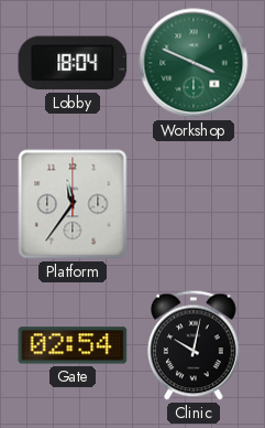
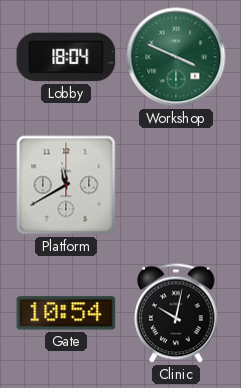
Platform: 11:36 -> 11:40 (66, 185)
Gate: 02:54 -> 10:54 (66, 313)
